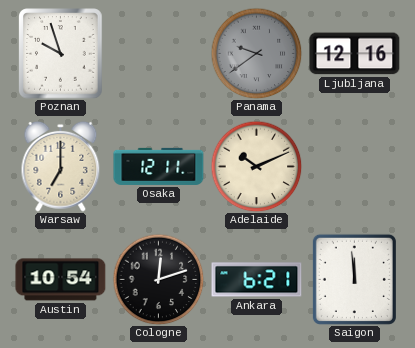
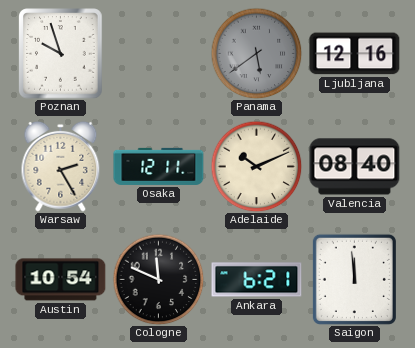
Panama: 9:39 -> 5:39 (256, 53)
Warsaw: 7:00 -> 2:25 (61, 166)
Valencia: none -> 08:40 (355, 167)
Cologne: 12:12 -> 11:49 (158, 279)
